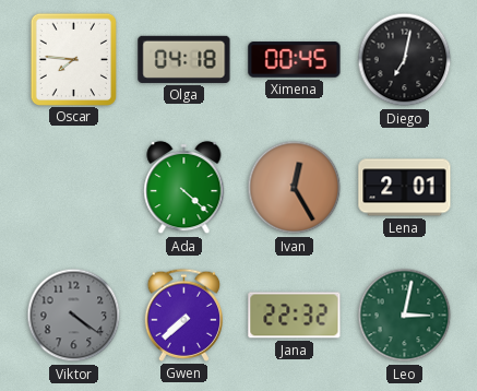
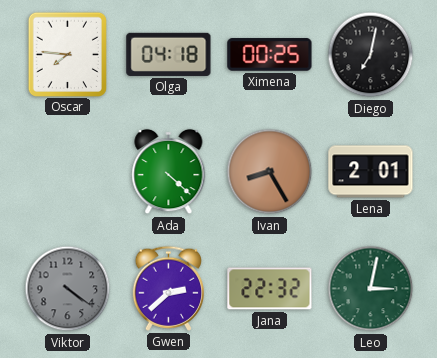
Ximena: 00:45 -> 00:25 (270, 55)
Ivan: 12:25 -> 8:25 (270, 172)
Gwen: 7:38 -> 2:38 (168, 288)
